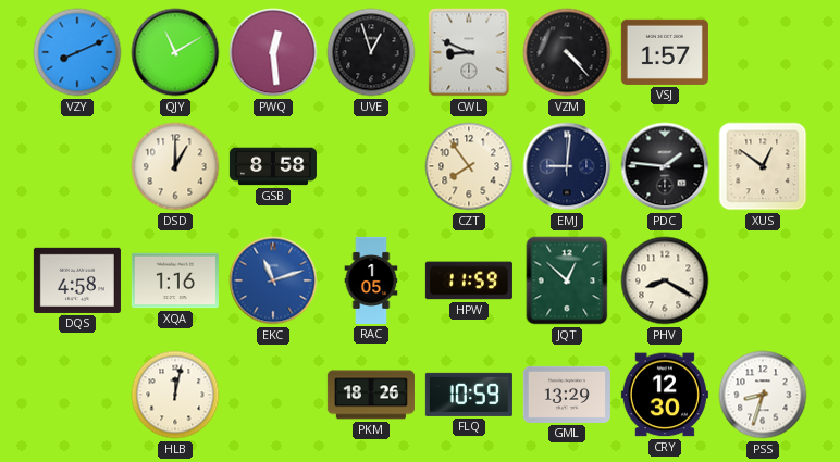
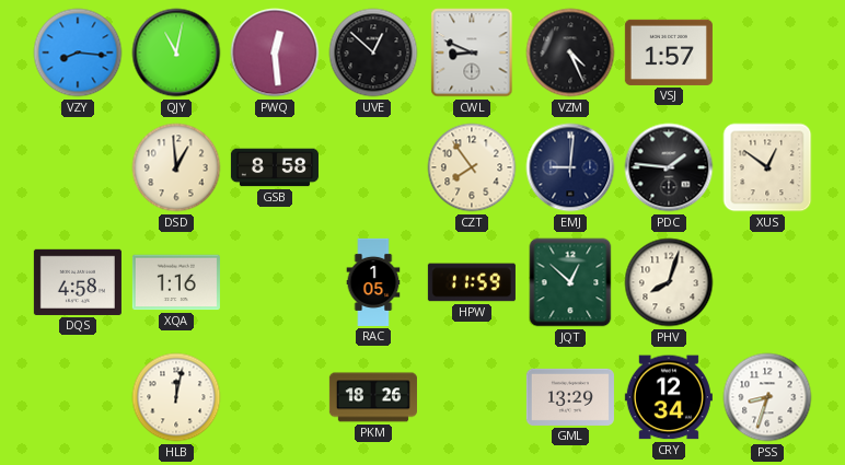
VZY: 8:11 -> 8:16 (78, 53)
QJY: 11:10 -> 11:02 (176, 53)
UVE: 12:57 -> 12:52 (373, 53)
VZM: 4:23 -> 4:26 (570, 53)
DSD: 1:00 -> 12:59 (176, 167)
EKC: 11:12 -> none (273, 280)
PHV: 8:20 -> 8:03 (669, 282)
FLQ: 10:59 -> none (469, 395)
CRY: 12:30 -> 12:34 (669, 397)
